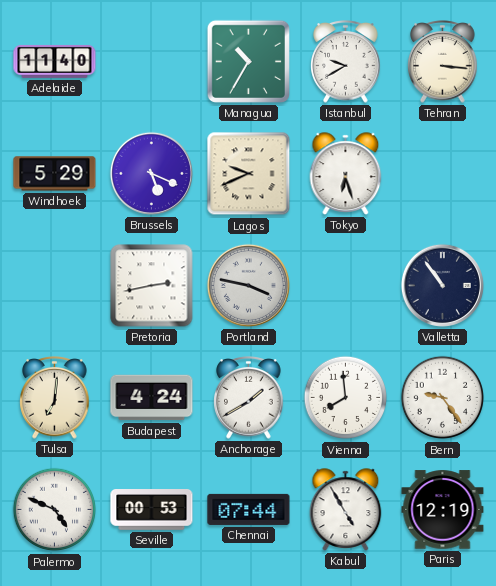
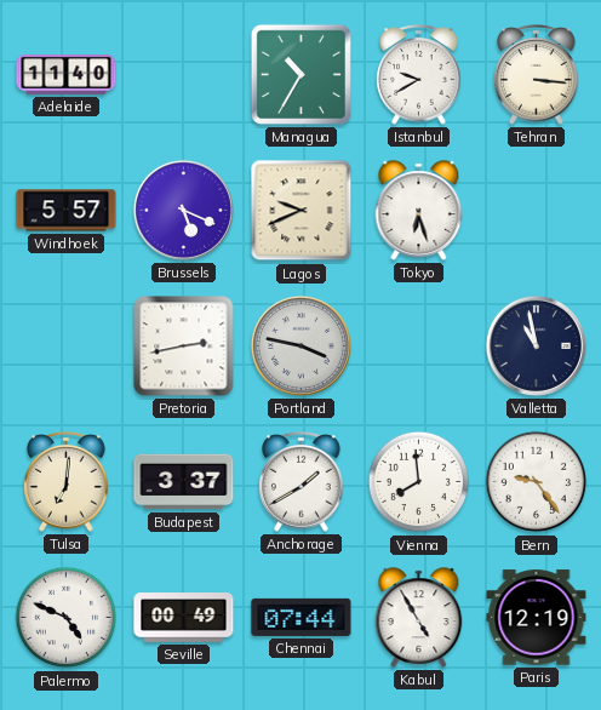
Windhoek: 5:29 -> 5:57 (67, 211)
Valletta: 10:54 -> 10:58 (536, 345)
Budapest: 4:24 -> 3:37 (184, 482)
Seville: 00:53 -> 00:49 (184, 618)
